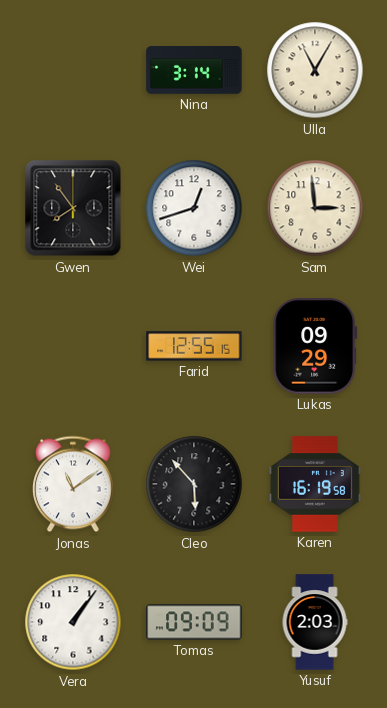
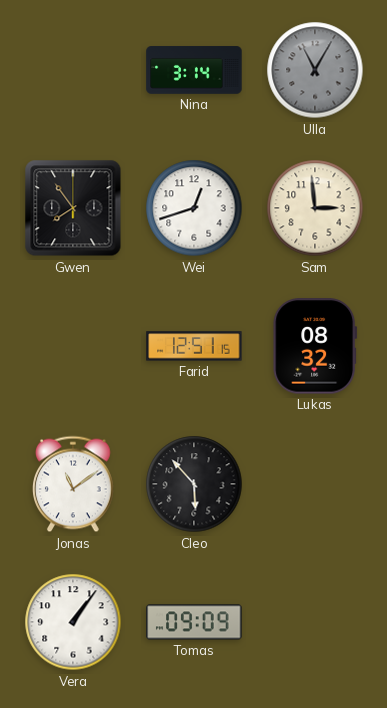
Ulla dial: cream -> grey (315, 70)
Farid: 12:55 -> 12:51 (194, 346)
Lukas: 09:29 -> 08:32 (315, 346)
Karen: 16:19 -> none (315, 484)
Yusuf: 2:03 -> none (315, 622)
